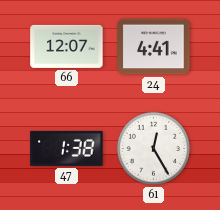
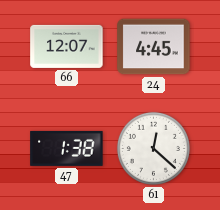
24: 4:41 -> 4:45 (154, 47)
61: 12:25 -> 12:22 (153, 148)
